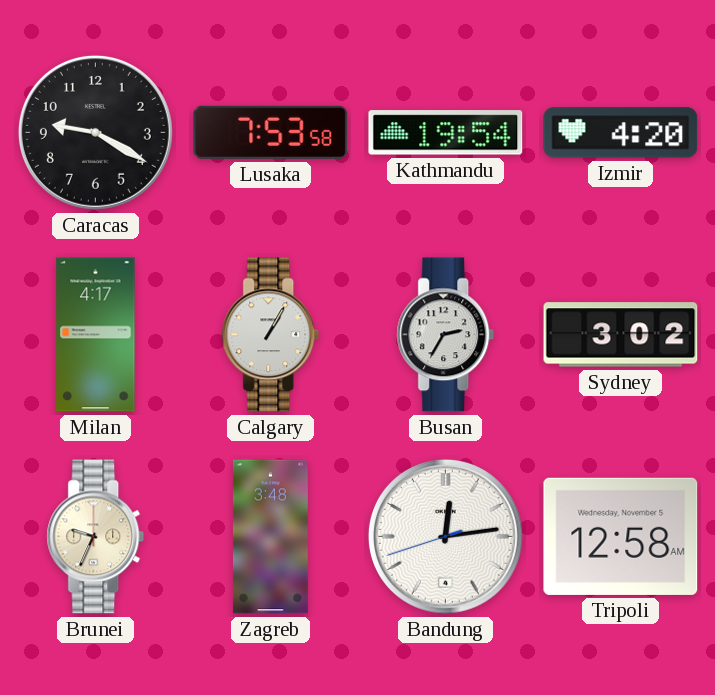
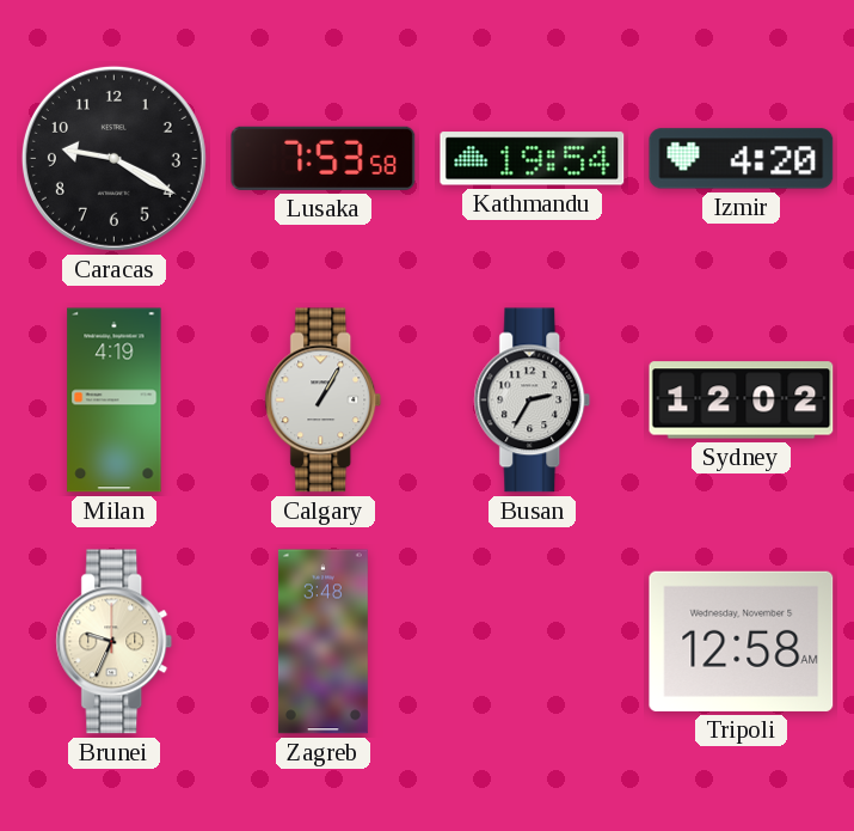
Milan: 4:17 -> 4:19 (115, 401)
Sydney: 3:02 -> 12:02 (742, 401)
Bandung: 12:13 -> none (445, 536)
